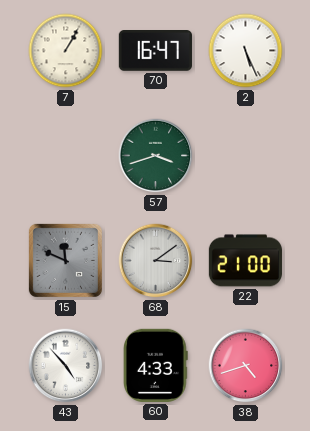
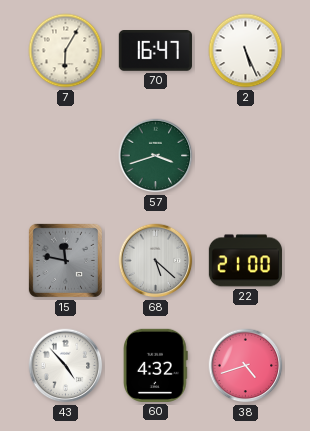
7: 1:05 -> 6:05 (66, 51)
15: 11:49 -> 11:47 (65, 260)
68: 3:09 -> 5:22 (156, 261)
60: 4:33 -> 4:32 (156, 365)
